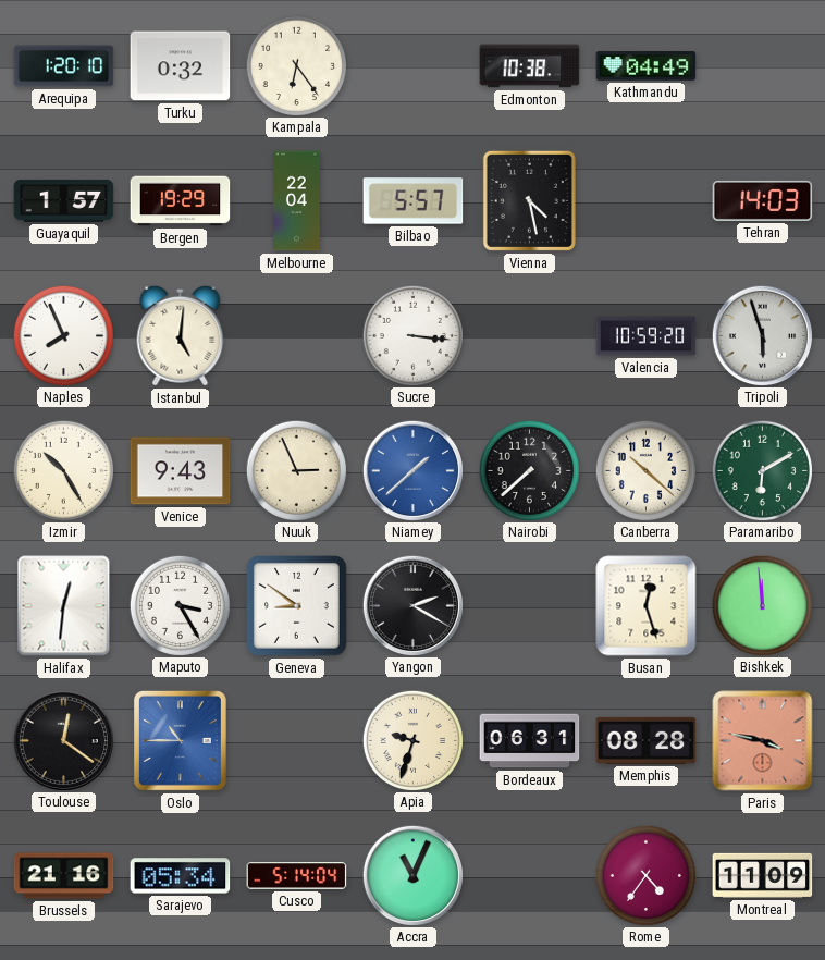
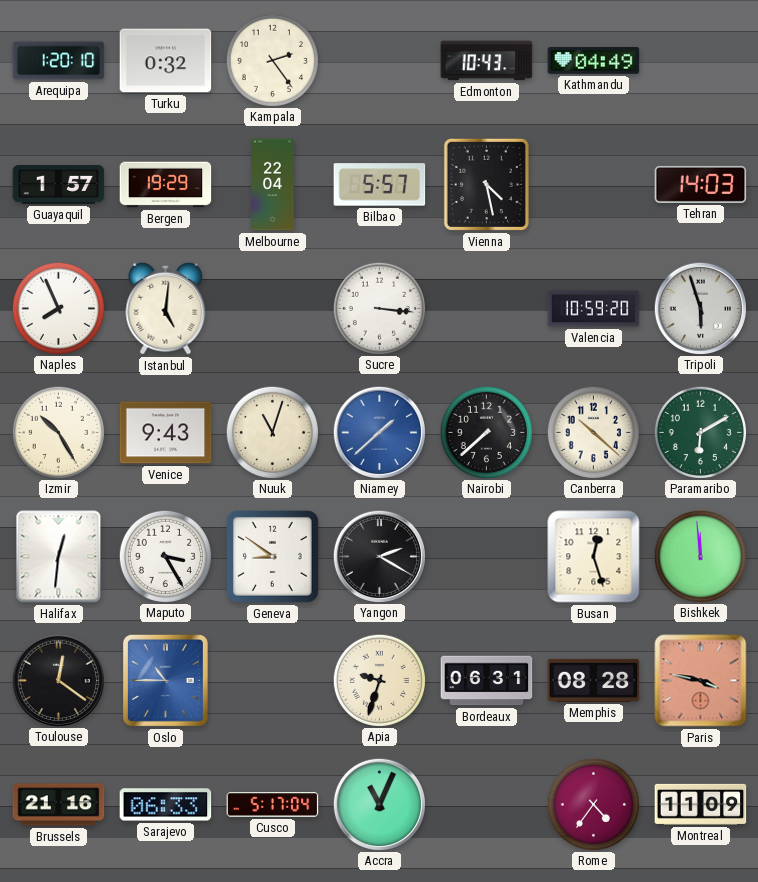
Kampala: 6:24 -> 2:24 (272, 60)
Edmonton: 10:38 -> 10:43 (487, 61)
Nuuk: 2:56 -> 11:03 (272, 432)
Sarajevo: 05:34 -> 06:33 (166, 805)
Cusco: 5:14 -> 5:17 (273, 805)
